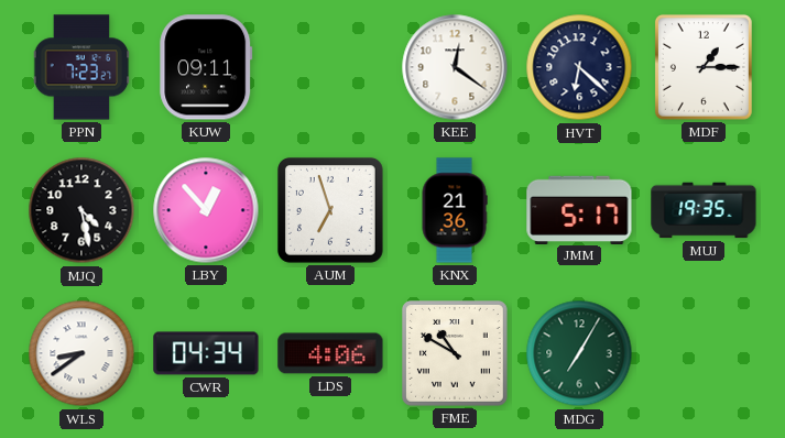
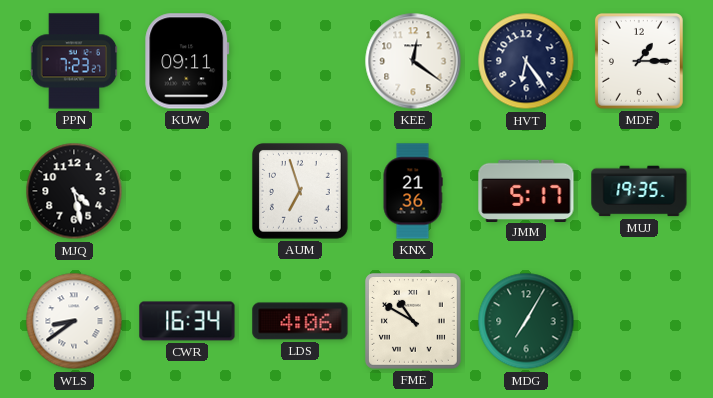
HVT: 6:22 -> 6:24 (526, 61)
LBY: 12:53 -> none (206, 210)
CWR: 04:34 -> 16:34 (187, 321)
